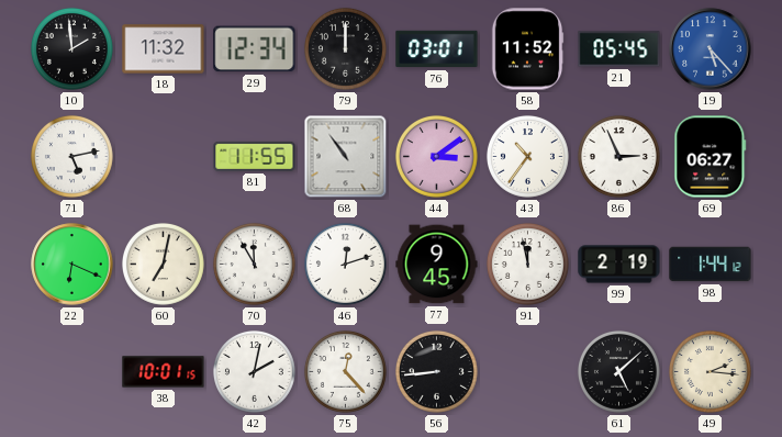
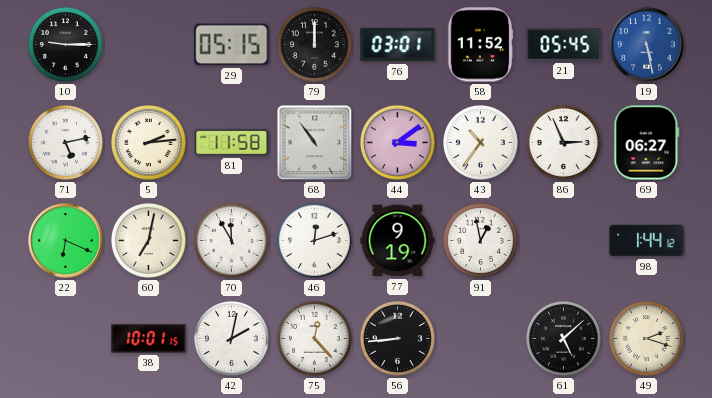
10: 1:59 -> 9:15 (65, 44)
18: 11:32 -> none (164, 49)
29: 12:34 -> 05:15 (232, 45)
19: 5:23 -> 5:28 (647, 45)
5: none -> 2:14 (148, 142)
81: 11:55 -> 11:58 (232, 142)
77: 9:45 -> 9:19 (398, 241)
91: 11:58 -> 12:58 (480, 240)
99: 2:19 -> none (619, 265)
49: 2:16 -> 2:18 (646, 338)
